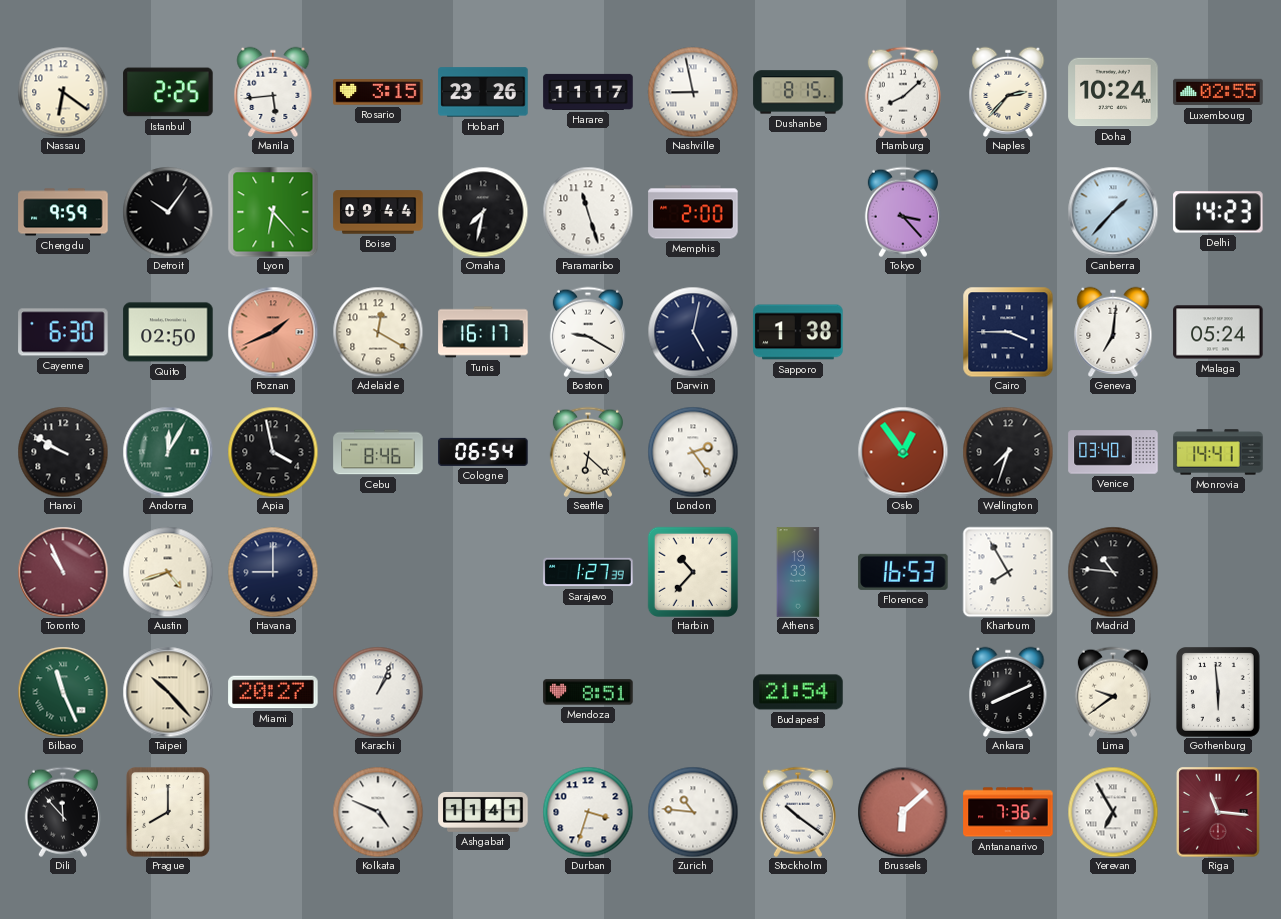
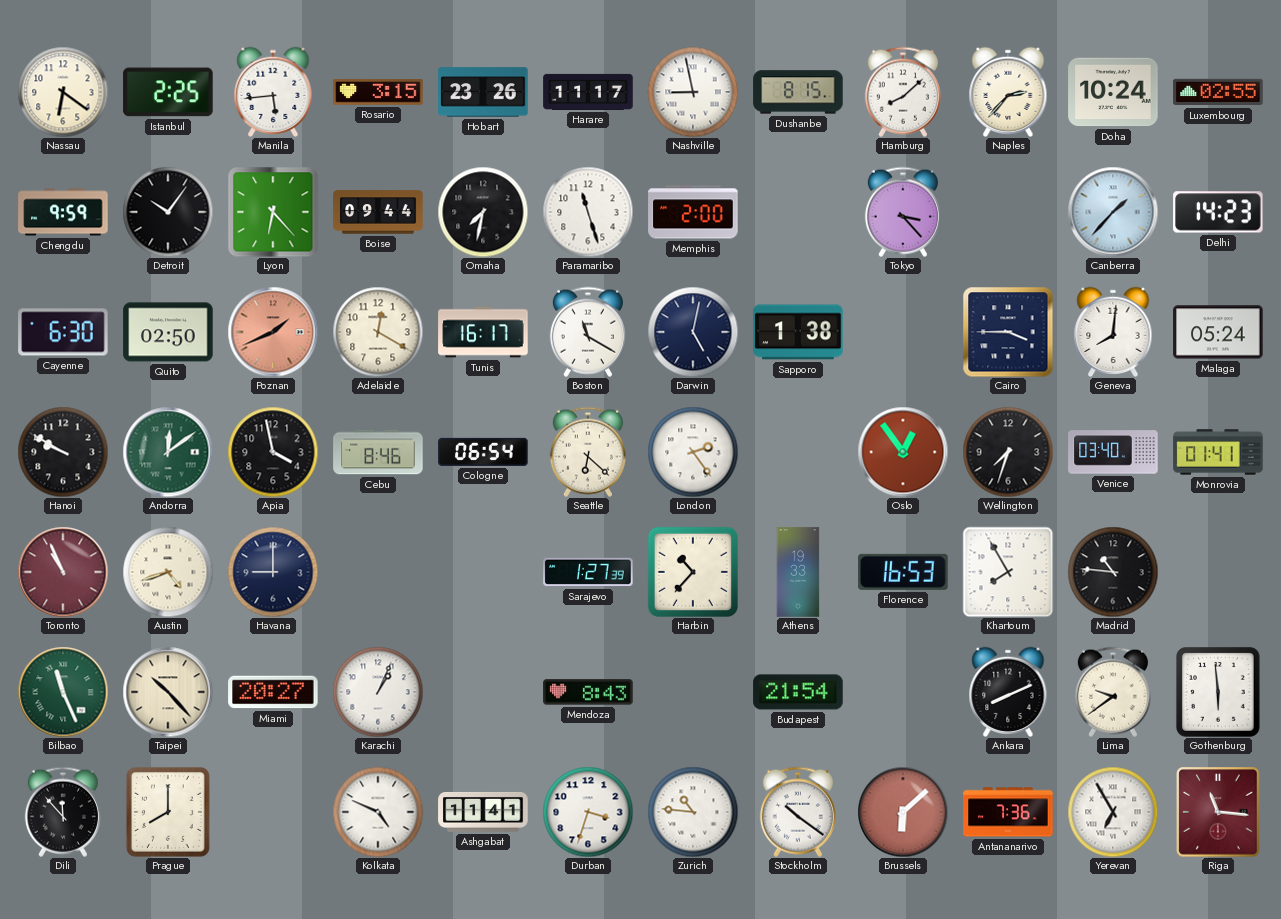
Boston: 9:20 -> 11:20 (588, 332)
Geneva: 7:01 -> 8:01 (1113, 332)
Andorra: 12:05 -> 12:09 (168, 452)
Monrovia: 14:41 -> 01:41 (1218, 452)
Mendoza: 8:51 -> 8:43 (588, 692)
